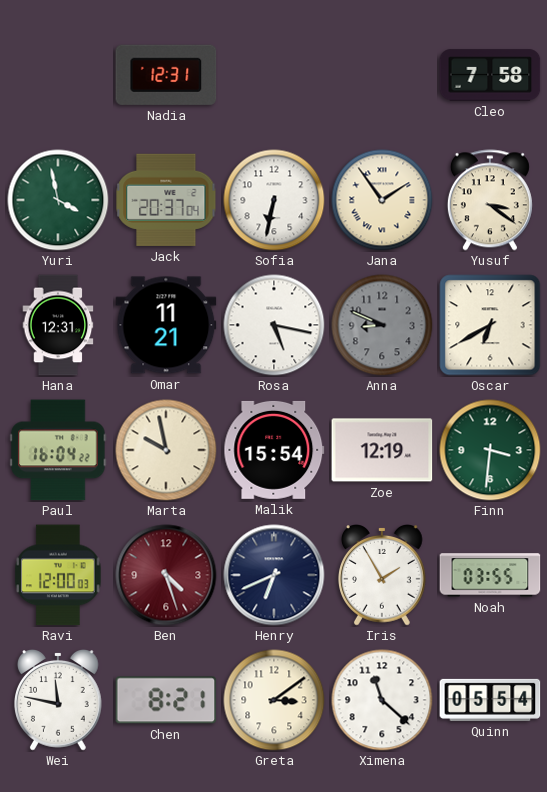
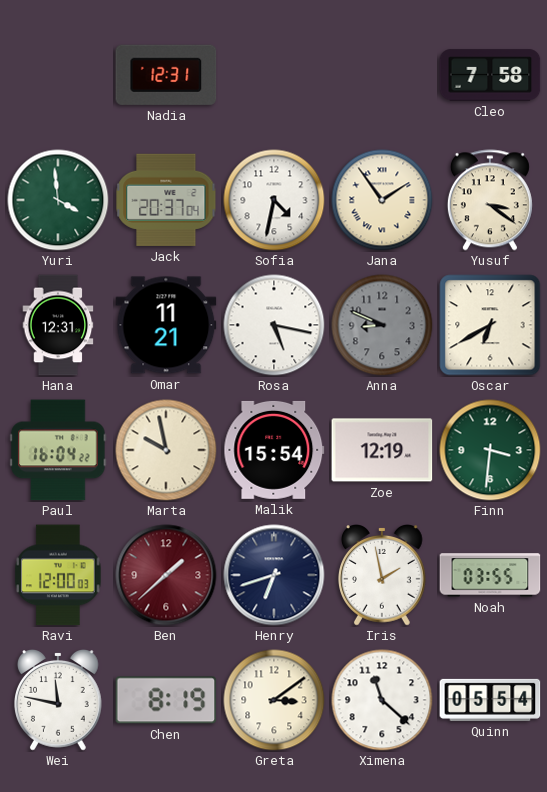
Yuri: 3:58 -> 3:59 (58, 200)
Sofia: 6:32 -> 4:32 (274, 200)
Ben: 4:27 -> 1:38 (166, 575)
Henry: 6:41 -> 6:42 (274, 575)
Iris: 1:55 -> 1:58 (383, 576)
Chen: 8:21 -> 8:19 (166, 700)
